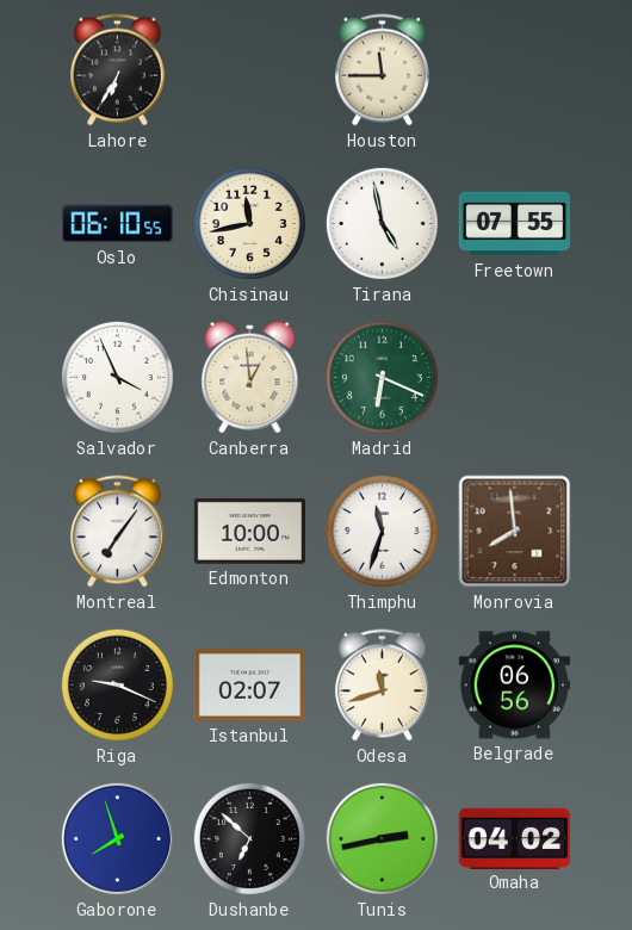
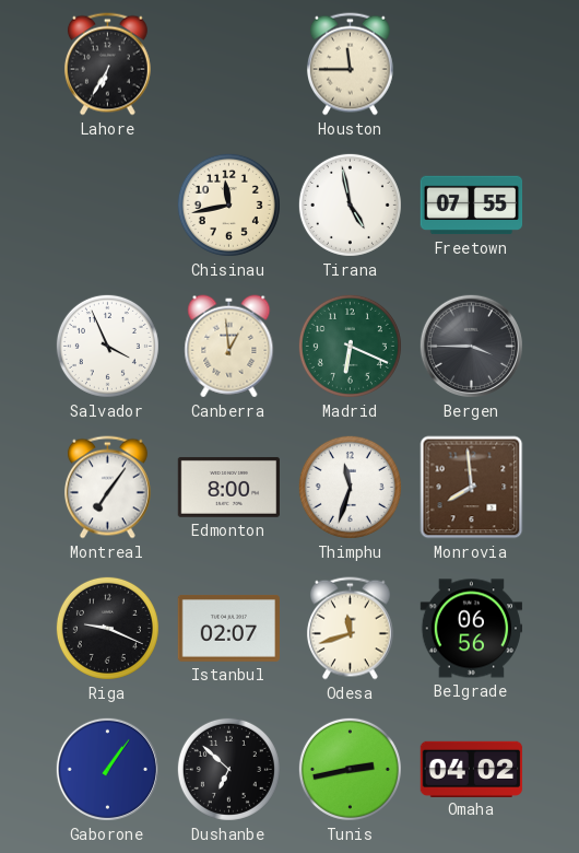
Oslo: 06:10 -> none (117, 224)
Bergen: none -> 3:45 (471, 346)
Edmonton: 10:00 -> 8:00 (228, 487)
Gaborone: 7:57 -> 1:06 (107, 769)
